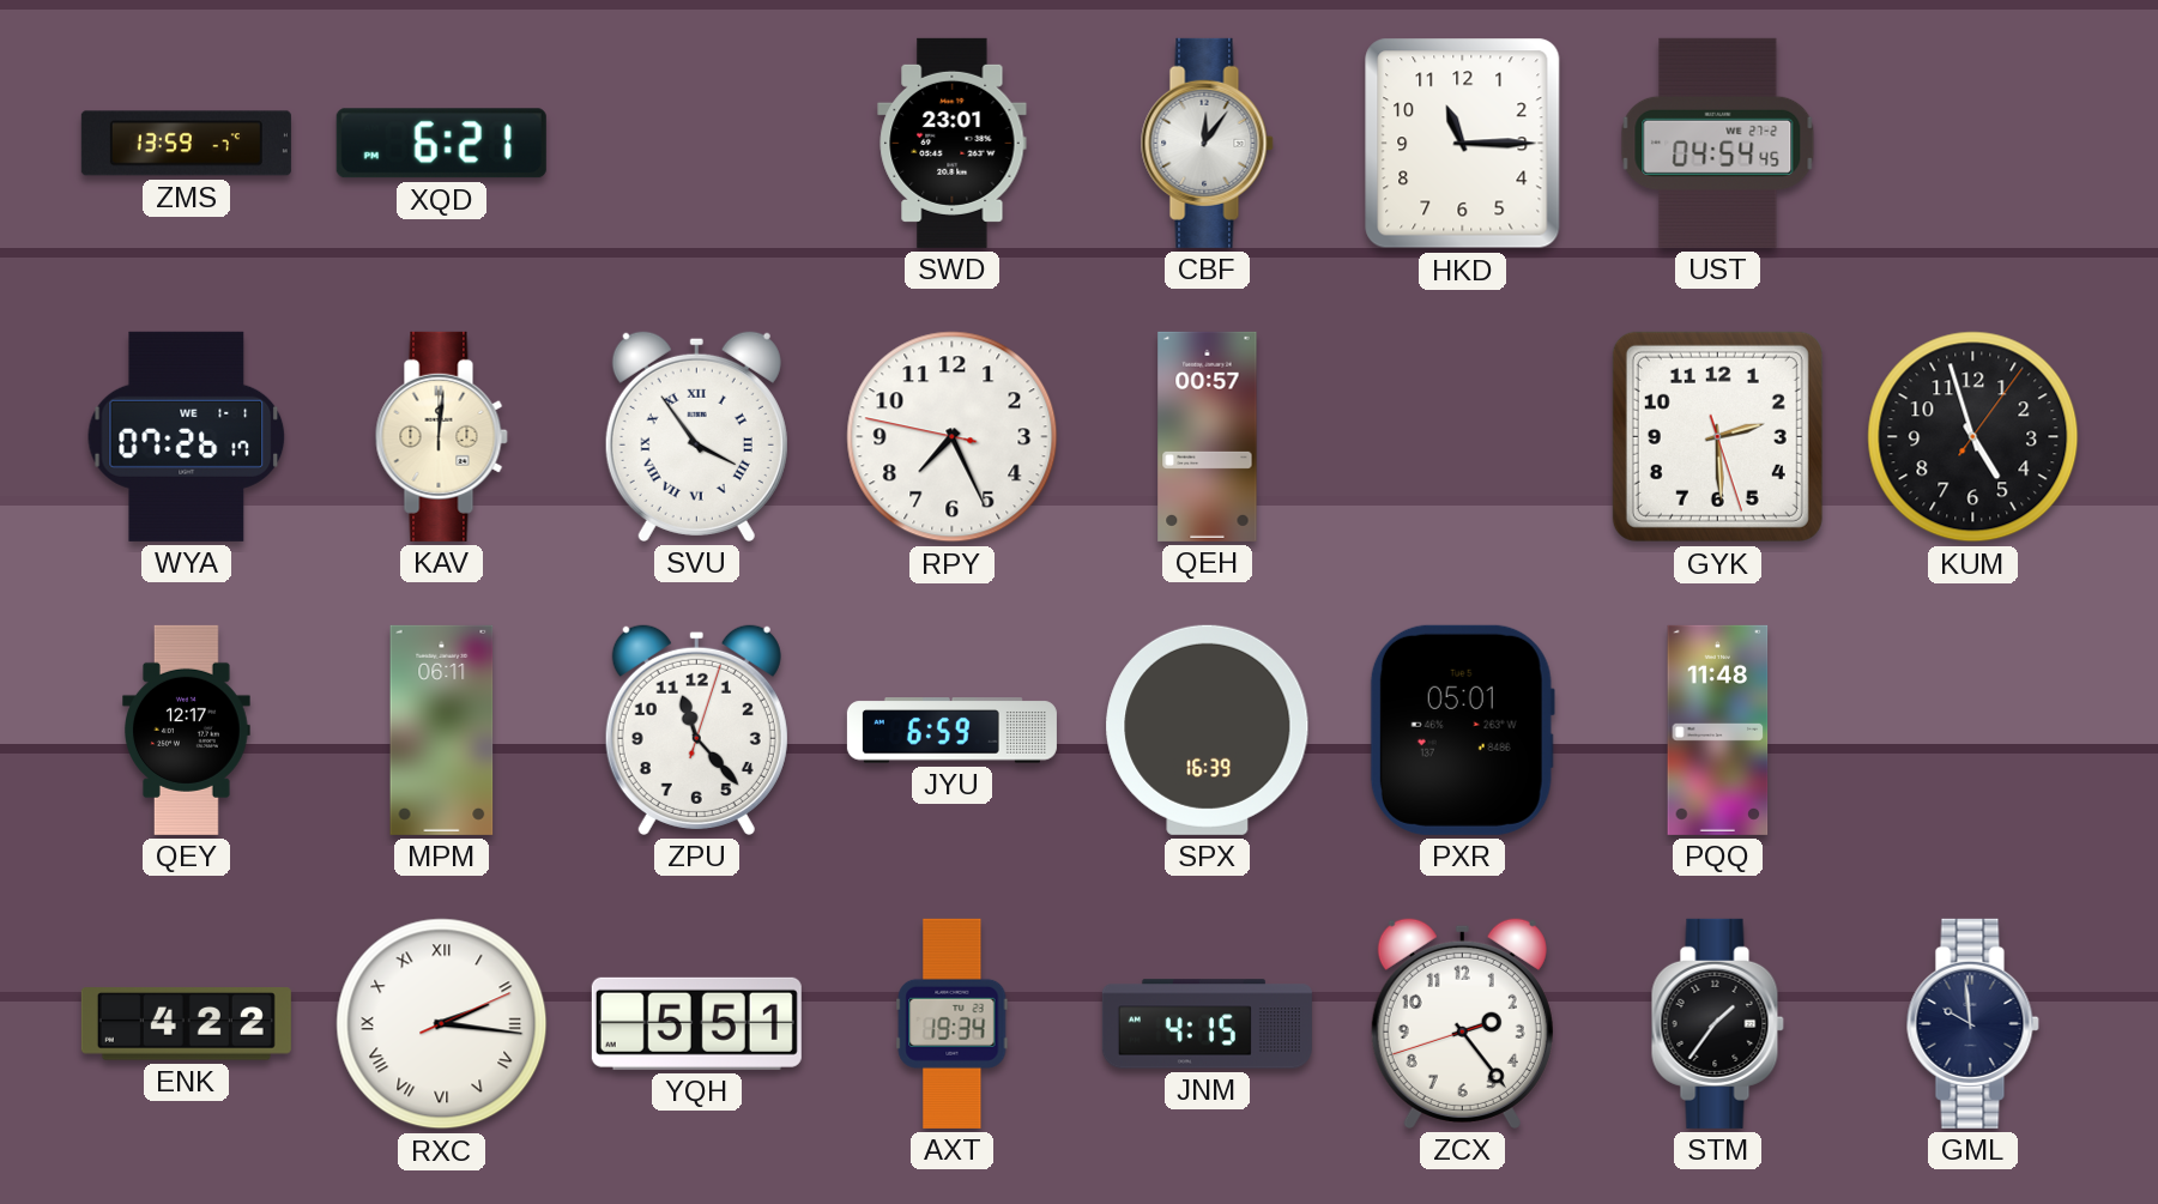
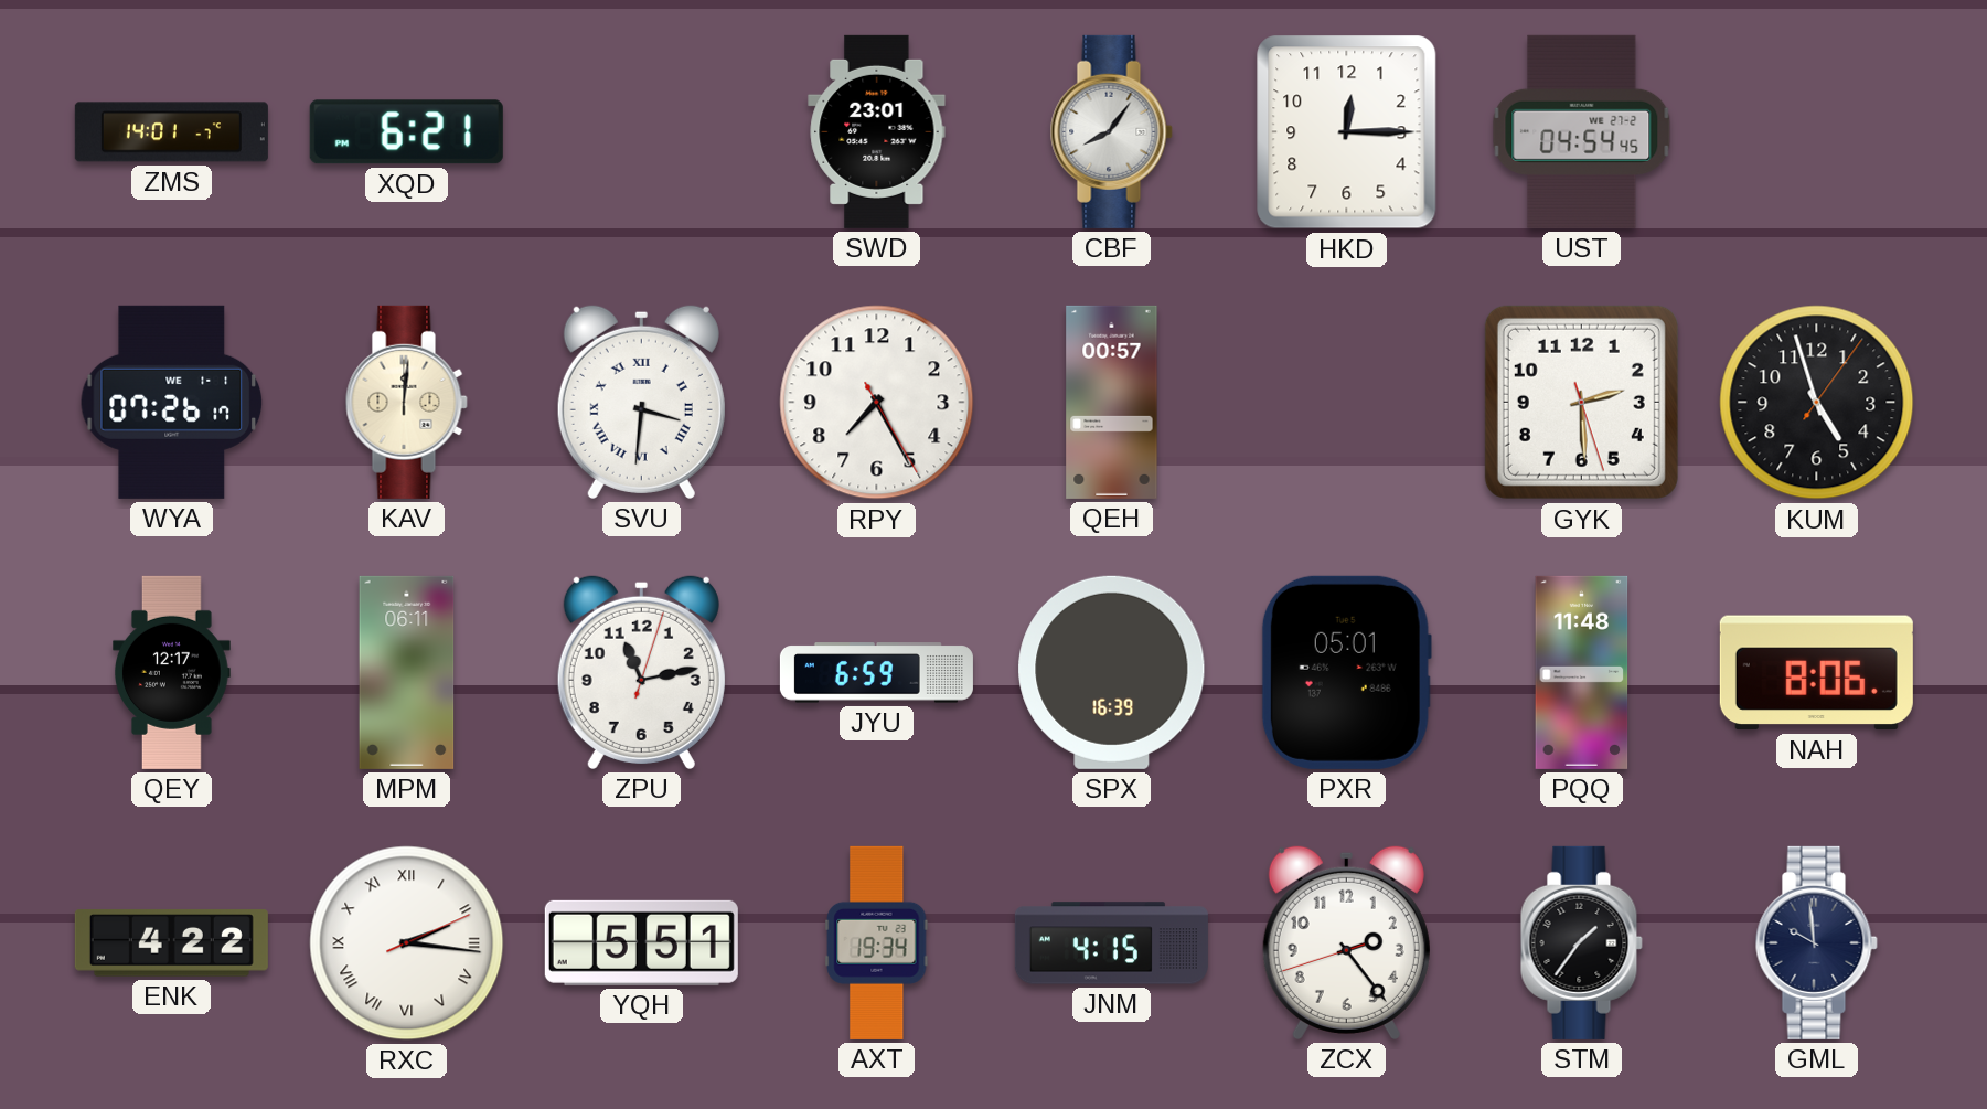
ZMS: 13:59 -> 14:01 (171, 132)
CBF: 12:06 -> 8:06 (1111, 131)
HKD: 11:15 -> 12:15 (1347, 132)
SVU: 3:54 -> 3:31 (641, 402)
RPY: 7:25:47 -> 7:25:25 (877, 403)
ZPU: 11:23 -> 11:13 (641, 672)
NAH: none -> 8:06 (1816, 673)
